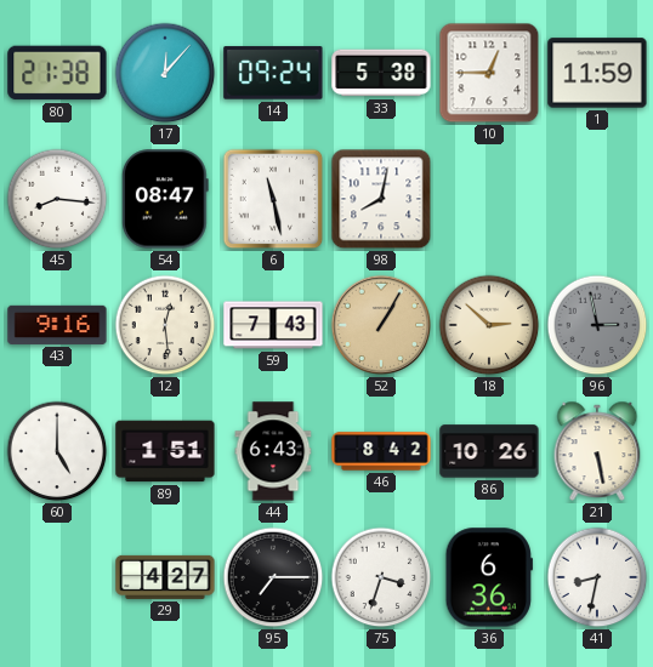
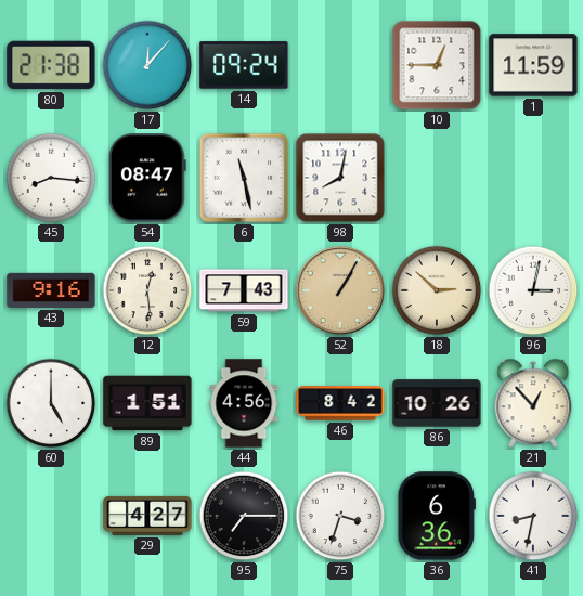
33: 5:38 -> none (381, 73)
96: 2:58 -> 3:02 (533, 290)
96 dial: grey -> white (533, 290)
44: 6:43 -> 4:56 (244, 403)
21: 5:28 -> 12:53 (533, 403)
